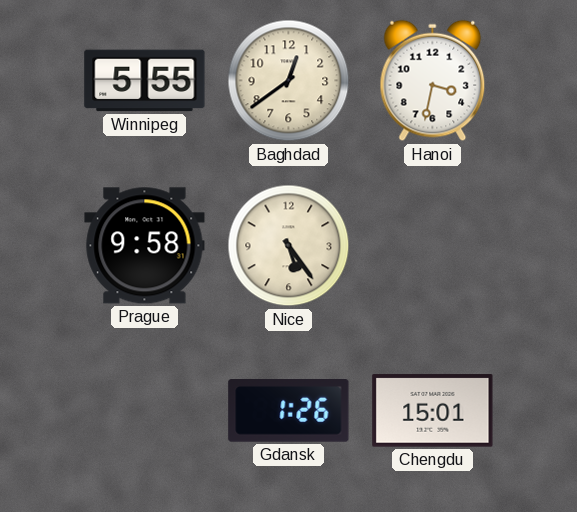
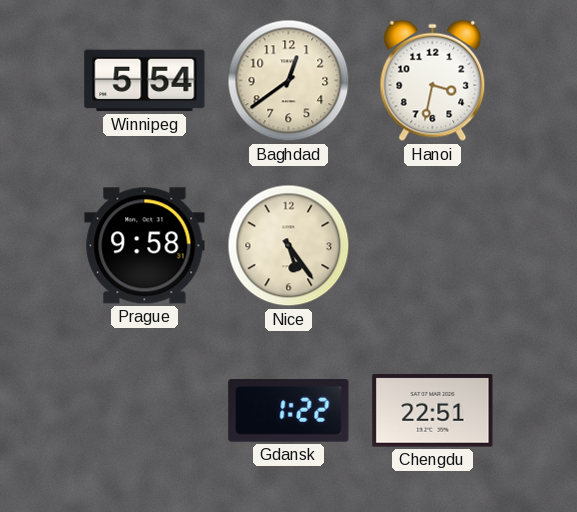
Winnipeg: 5:55 -> 5:54 (145, 81)
Gdansk: 1:26 -> 1:22 (289, 411)
Chengdu: 15:01 -> 22:51 (433, 411)
